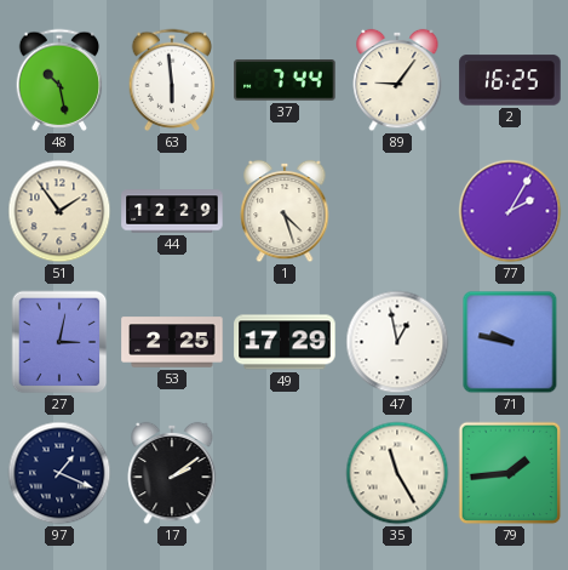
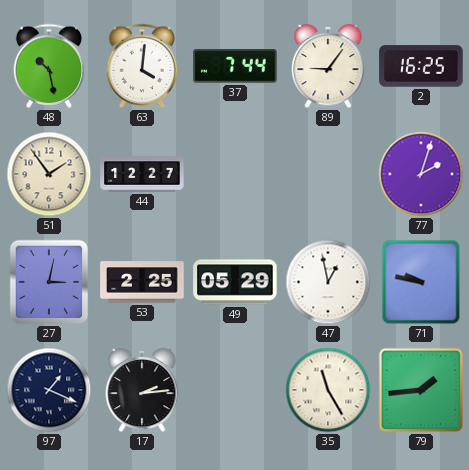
63: 5:59 -> 4:01 (142, 66)
44: 12:29 -> 12:27 (142, 174)
1: 4:27 -> none (285, 211)
77: 2:05 -> 2:03 (421, 174)
49: 17:29 -> 05:29 (235, 282)
17: 2:09 -> 2:14 (142, 390)
